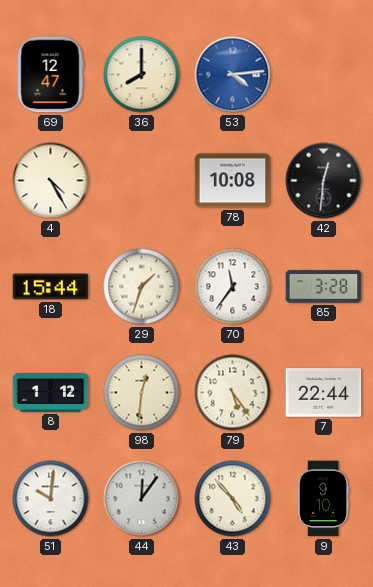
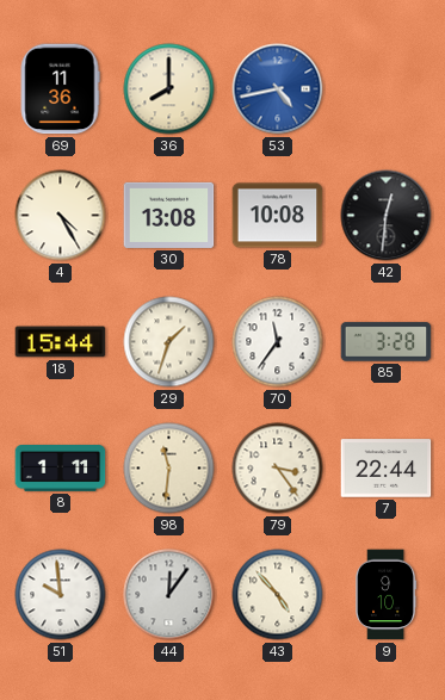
69: 12:47 -> 11:36 (60, 89)
53: 4:14 -> 4:43 (278, 89)
30: none -> 13:08 (169, 215)
8: 1:12 -> 1:11 (61, 469)
98: 12:31 -> 11:31 (169, 469)
79: 5:24 -> 3:24 (278, 469)
51: 10:01 -> 9:59 (61, 595)
